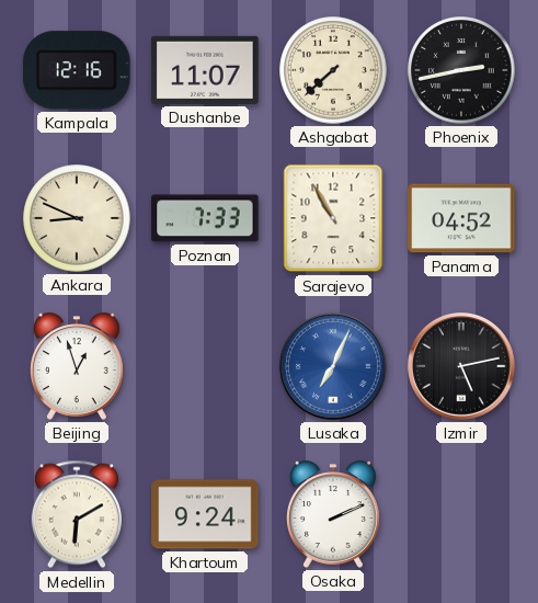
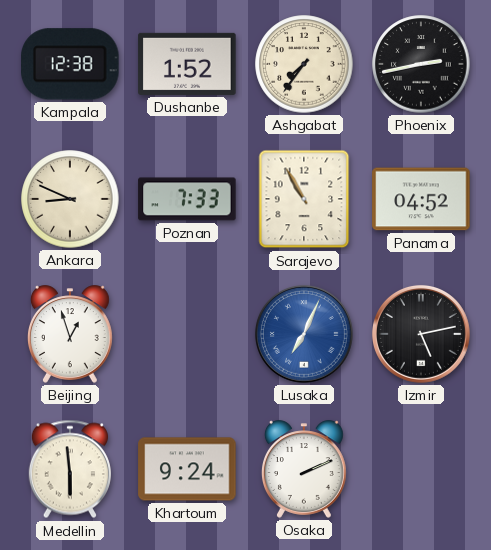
Kampala: 12:16 -> 12:38 (70, 64)
Dushanbe: 11:07 -> 1:52 (187, 64)
Ashgabat: 7:38 -> 7:36 (304, 64)
Medellin: 6:10 -> 5:59 (70, 469)
